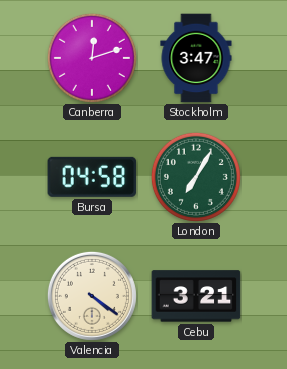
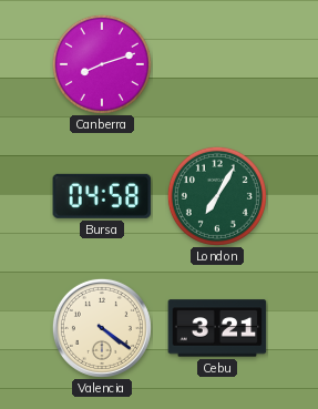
Canberra: 12:12 -> 8:12 (102, 64)
Stockholm: 3:47 -> none (196, 58)
